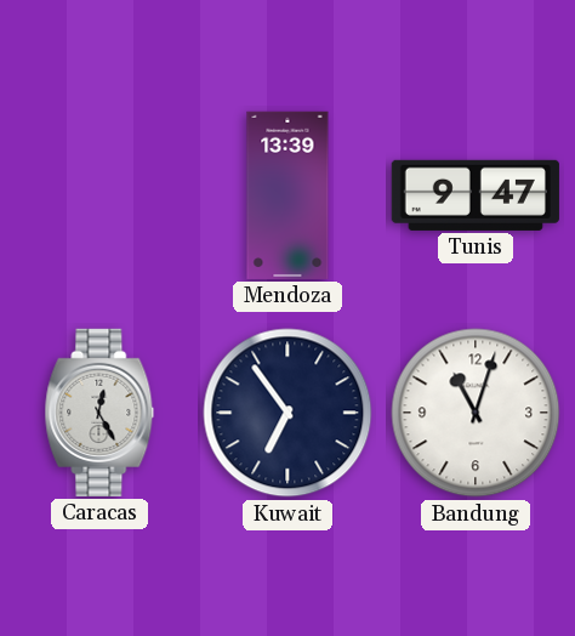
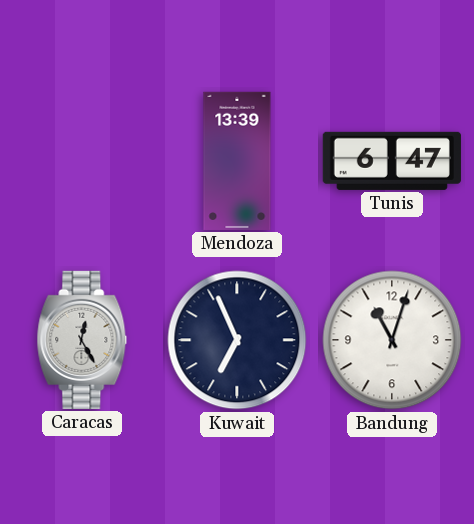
Tunis: 9:47 -> 6:47 (392, 161)
Kuwait: 6:54 -> 6:56 (237, 340)
